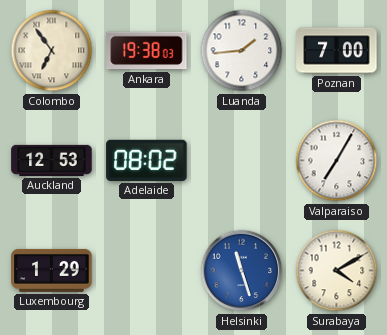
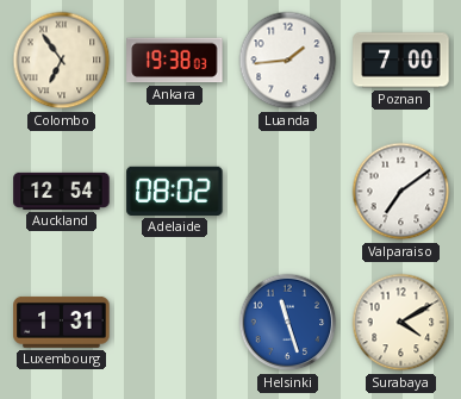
Auckland: 12:53 -> 12:54 (62, 191)
Valparaiso: 7:05 -> 7:09 (401, 192)
Luxembourg: 1:29 -> 1:31 (62, 322)
